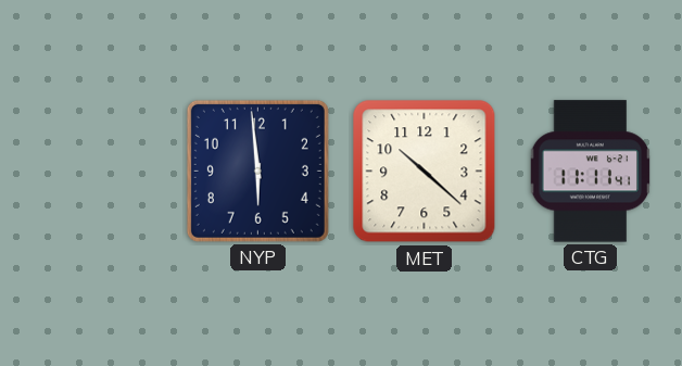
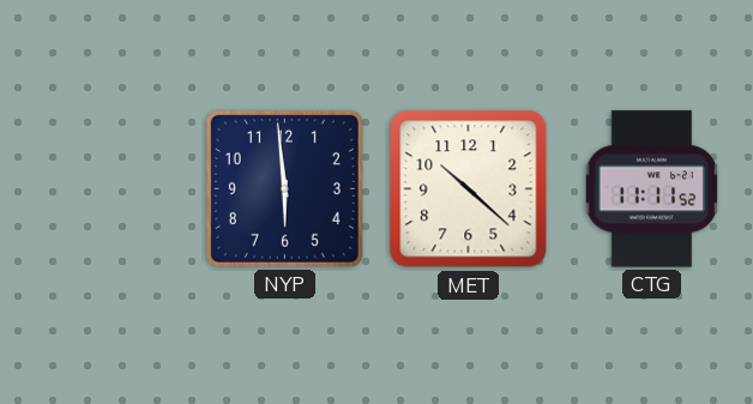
CTG: 11:11:41 -> 11:11:52 (652, 189)
